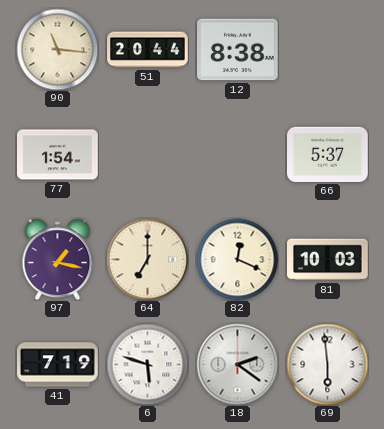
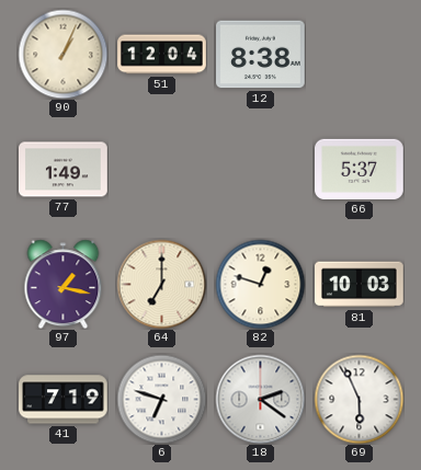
90: 11:16 -> 1:04 (62, 54)
51: 20:44 -> 12:04 (162, 55)
77: 1:54 -> 1:49 (64, 170)
82: 12:19 -> 12:48 (260, 284)
6: 5:48 -> 6:48 (161, 399)
69: 5:59 -> 5:56 (359, 399)
